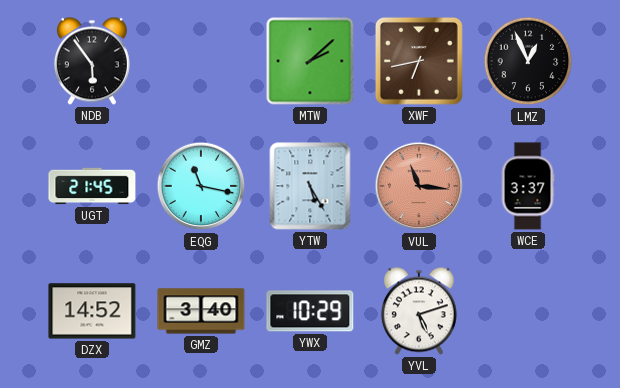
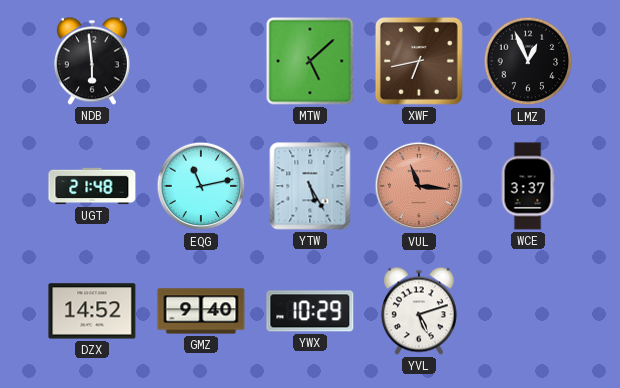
NDB: 5:54 -> 5:59 (92, 61)
MTW: 2:08 -> 5:08 (310, 61)
UGT: 21:45 -> 21:48 (92, 186)
EQG: 11:17 -> 11:13 (201, 186)
GMZ: 3:40 -> 9:40 (201, 311)
